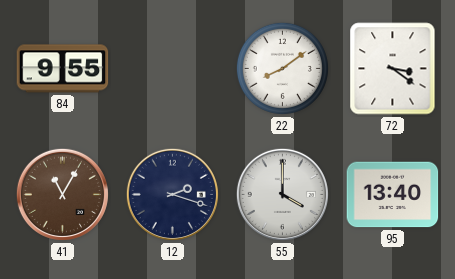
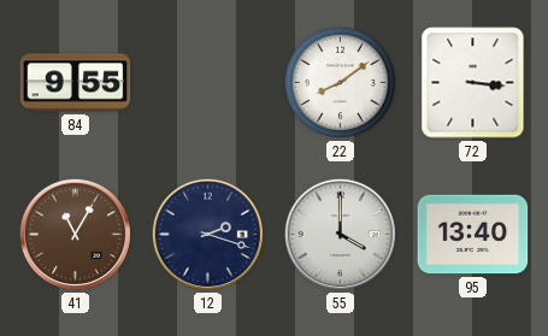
72: 3:21 -> 3:16 (473, 83)
